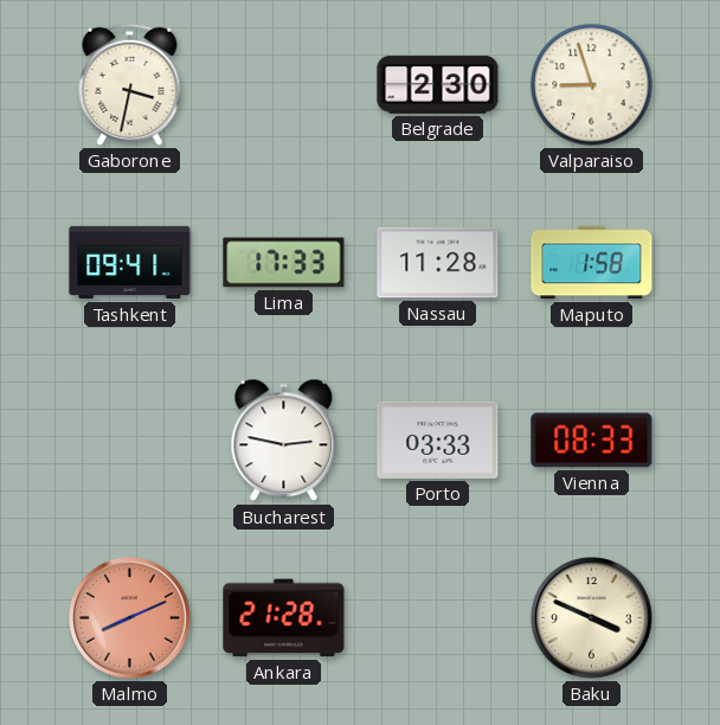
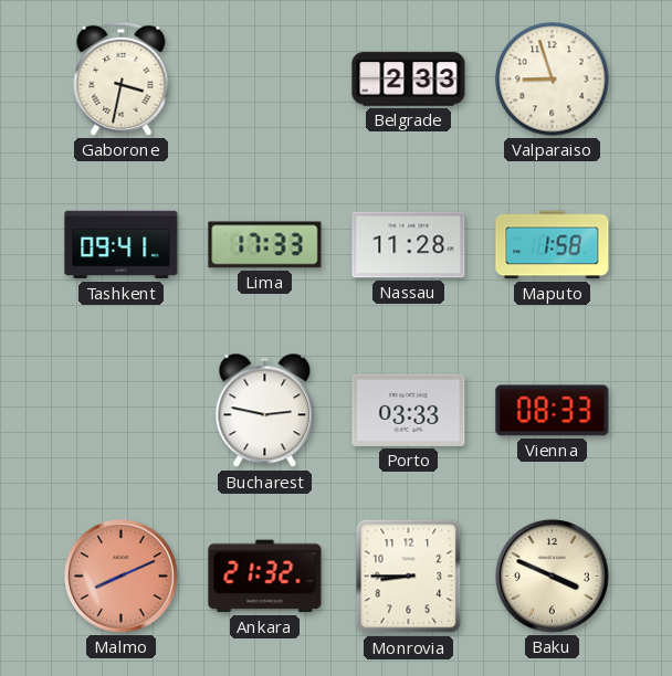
Belgrade: 2:30 -> 2:33 (409, 80)
Ankara: 21:28 -> 21:32 (265, 577)
Monrovia: none -> 8:45 (409, 577)
